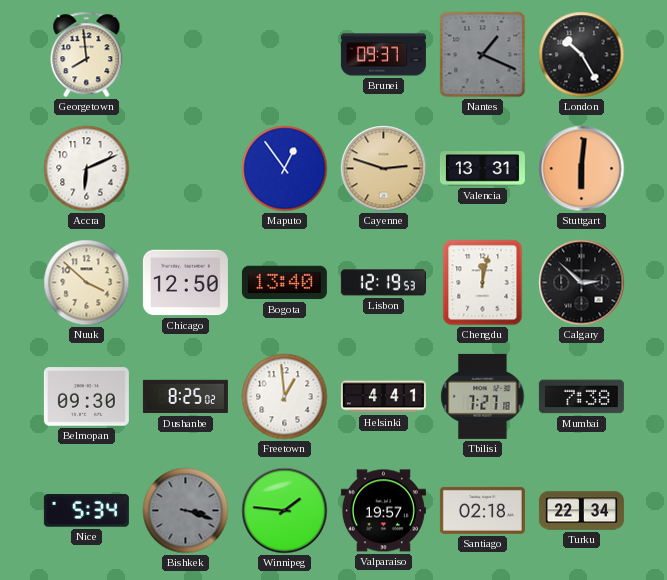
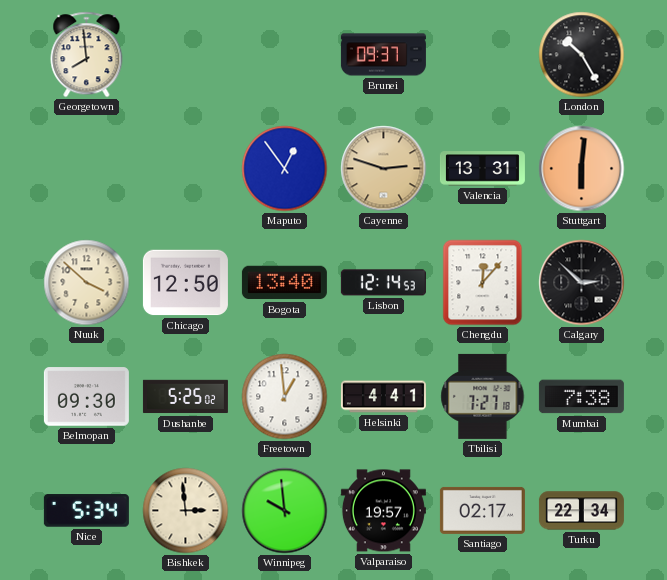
Nantes: 1:19 -> none (483, 55)
Accra: 6:11 -> none (87, 169)
Lisbon: 12:19 -> 12:14 (383, 283)
Chengdu: 12:02 -> 12:07 (483, 283)
Dushanbe: 8:25 -> 5:25 (185, 397)
Bishkek: 3:18 -> 2:59 (186, 511)
Bishkek dial: grey -> cream (186, 511)
Winnipeg: 1:46 -> 9:59 (285, 511)
Santiago: 02:18 -> 02:17 (482, 510)
